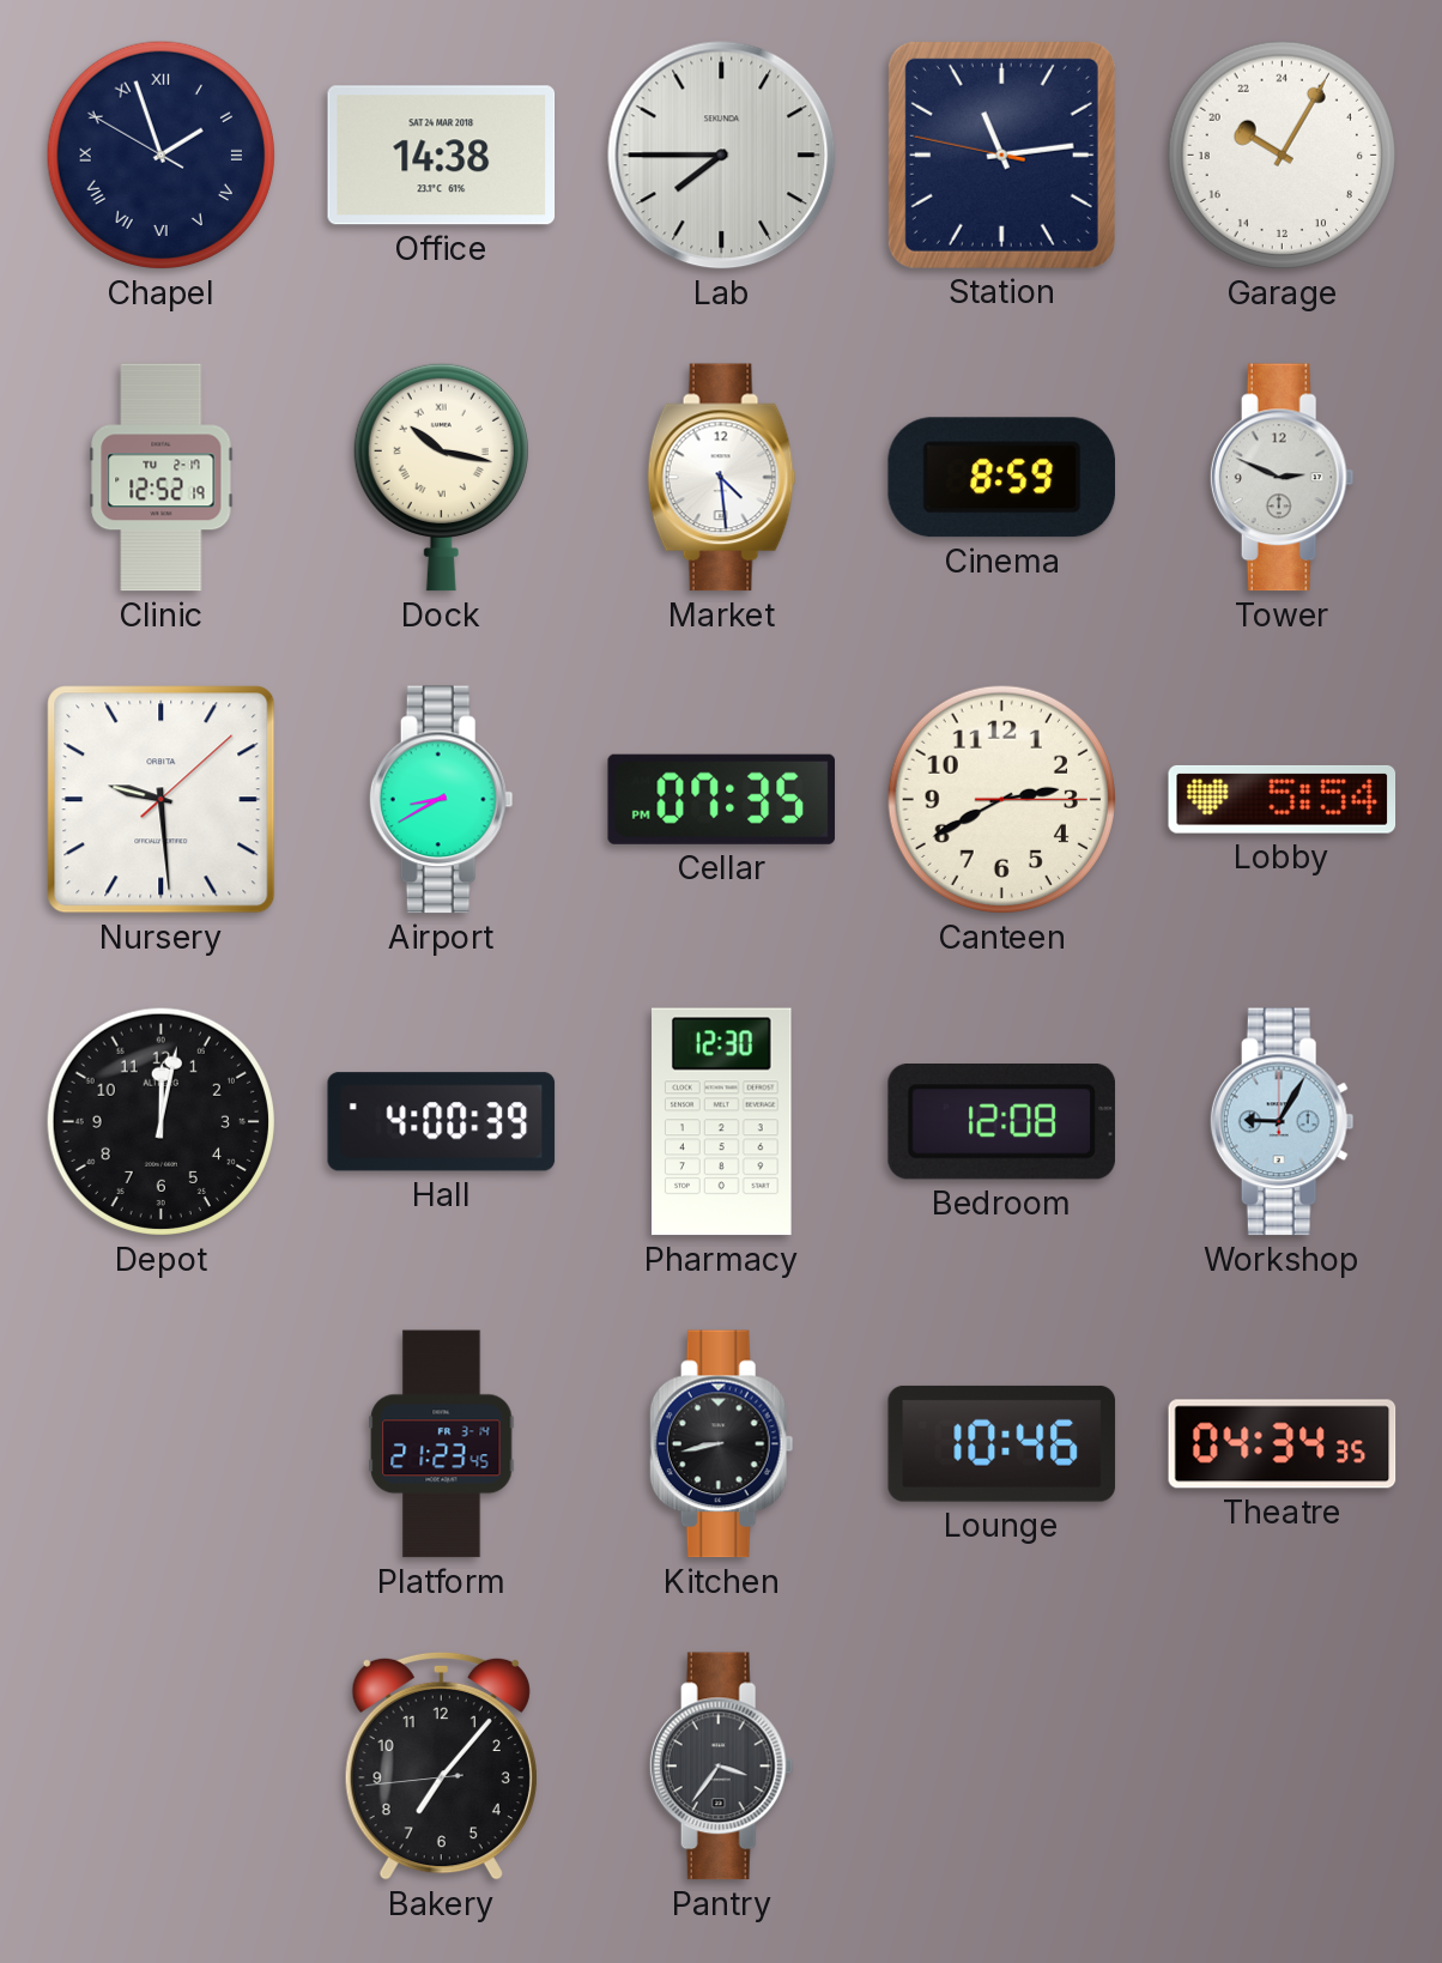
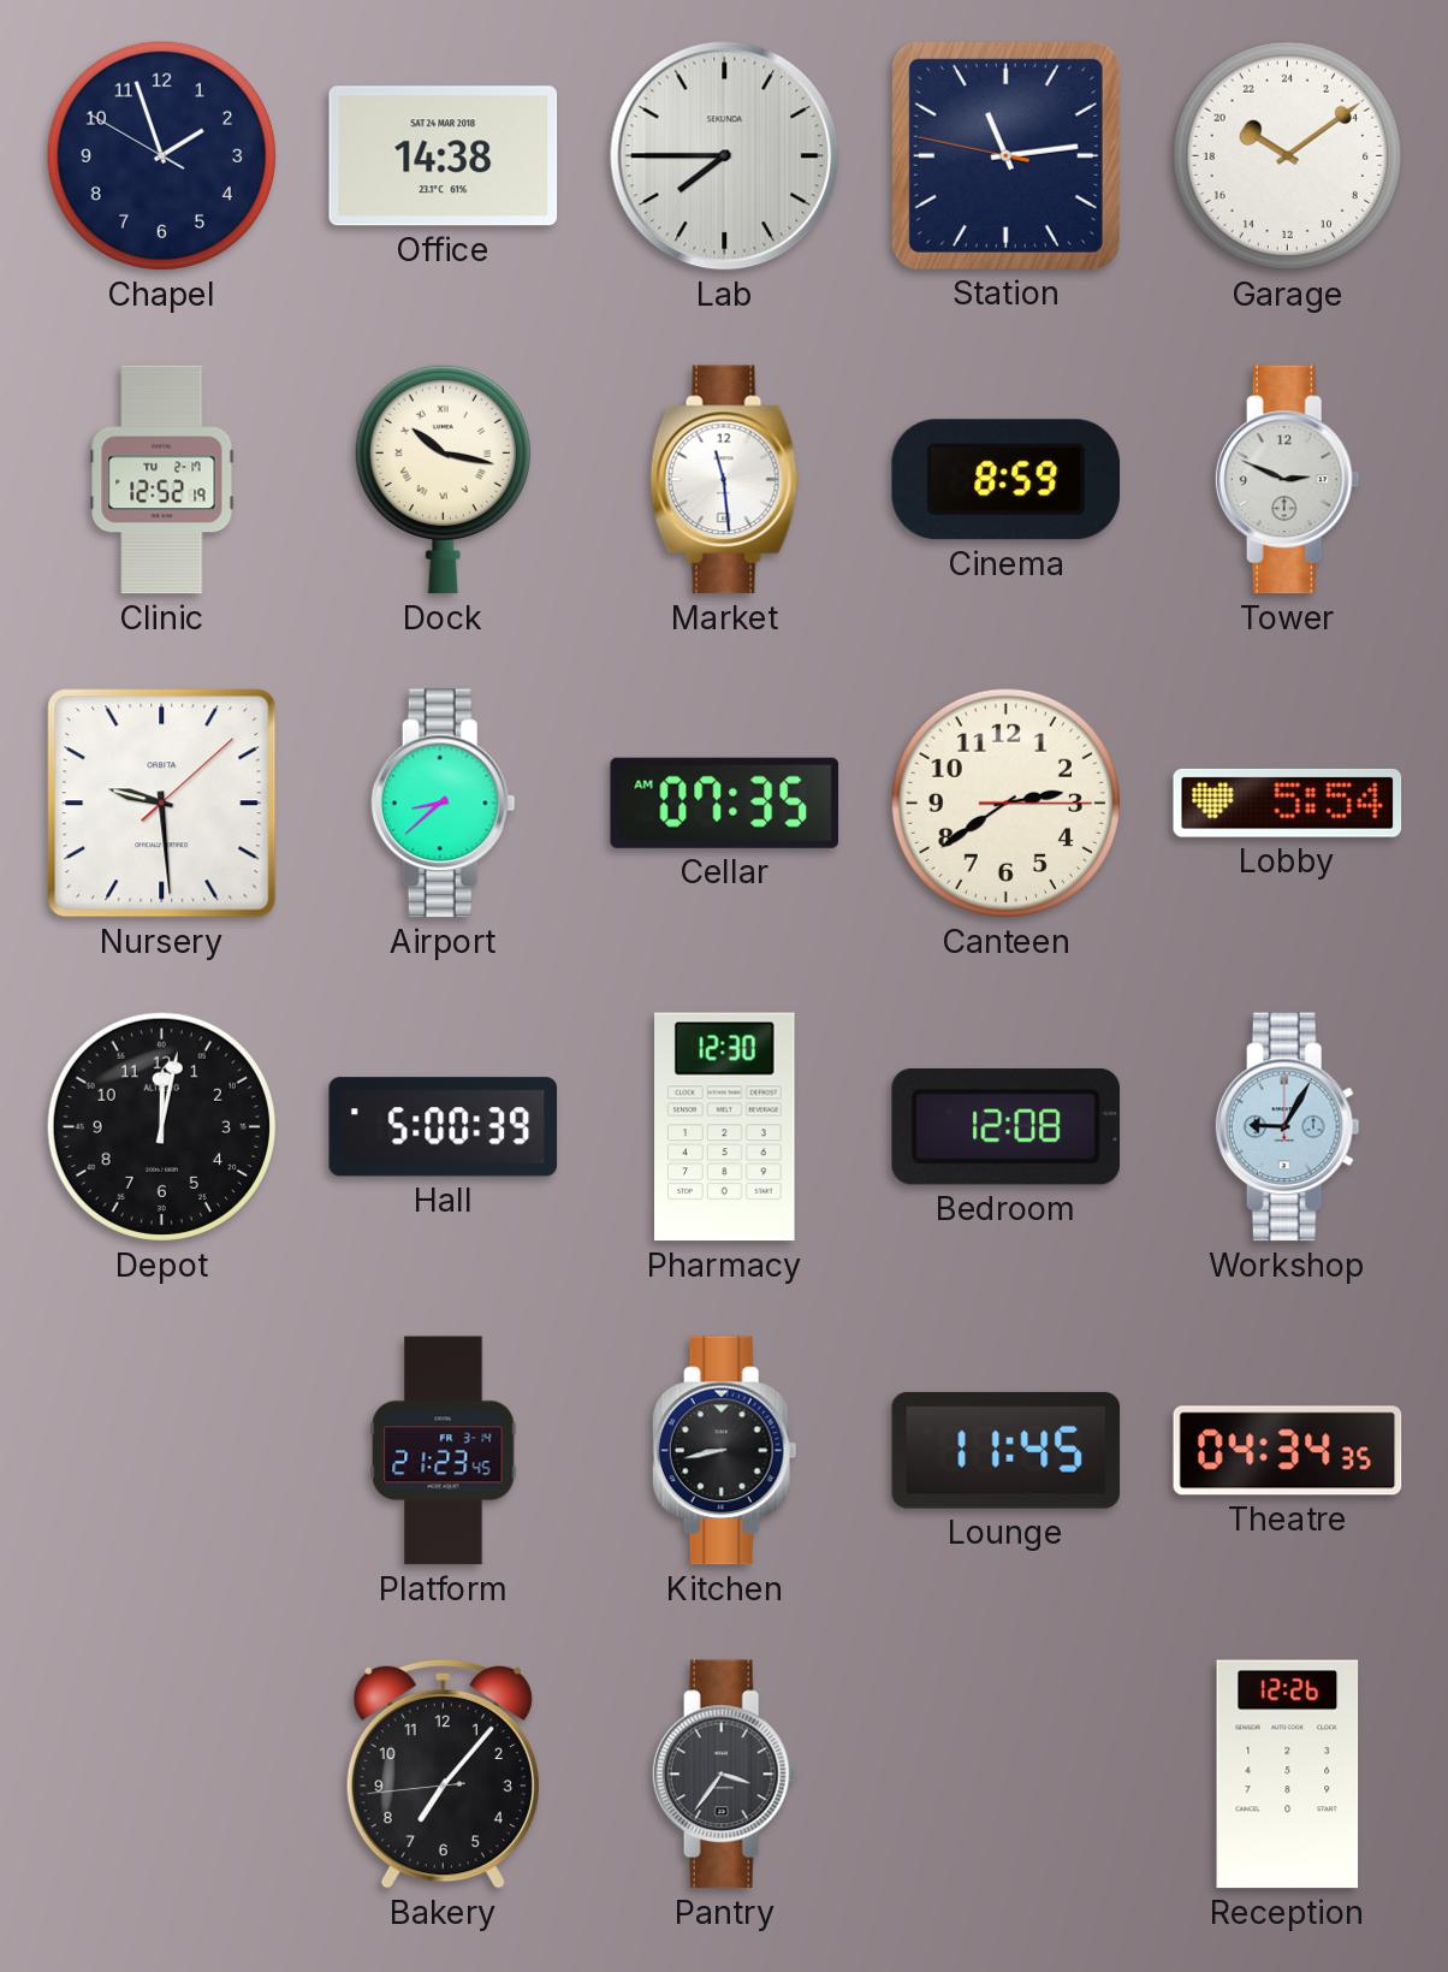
Chapel numerals: Roman -> Arabic (161, 155)
Garage: 20:05 -> 20:09 (1287, 155)
Market: 4:29 -> 11:29 (725, 480)
Airport: 8:40 -> 8:38 (443, 804)
Cellar: 07:35 PM -> 07:35 AM (724, 803)
Canteen: 2:40 -> 2:39 (1005, 803)
Hall: 4:00 -> 5:00 (444, 1127)
Lounge: 10:46 -> 11:45 (1007, 1450)
Reception: none -> 12:26 (1288, 1775)
